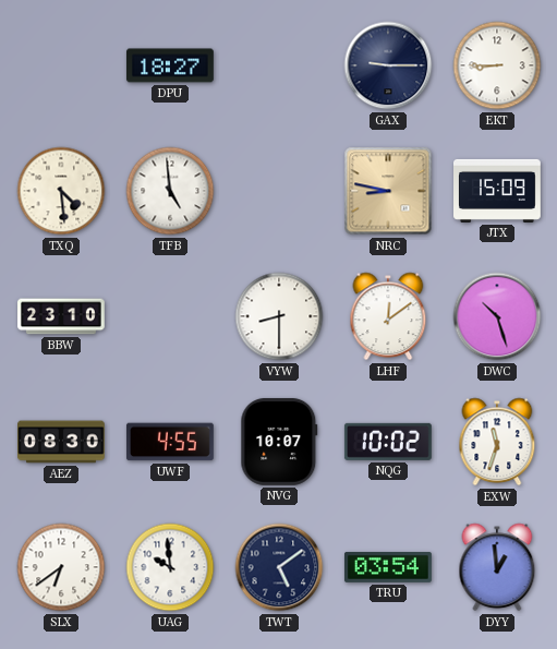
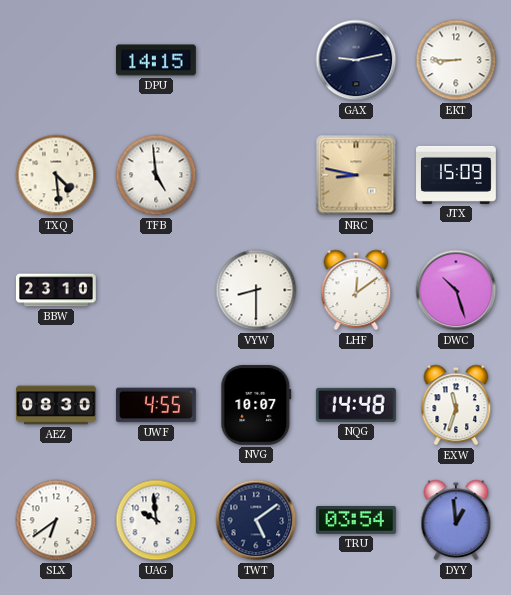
DPU: 18:27 -> 14:15 (156, 60)
GAX: 9:15 -> 9:13 (356, 60)
NQG: 10:02 -> 14:48 (356, 405)
